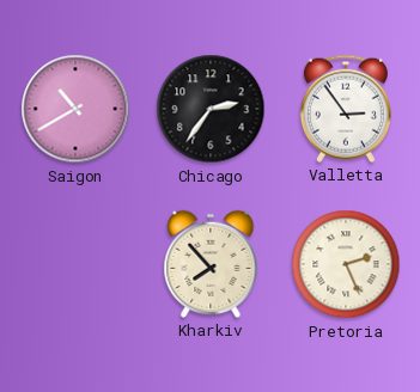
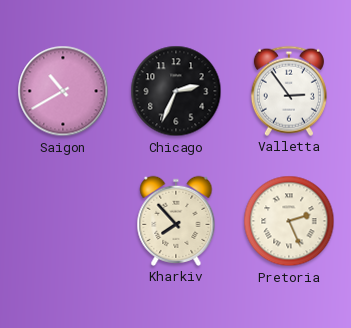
Chicago: 2:36 -> 2:34 (176, 91)
